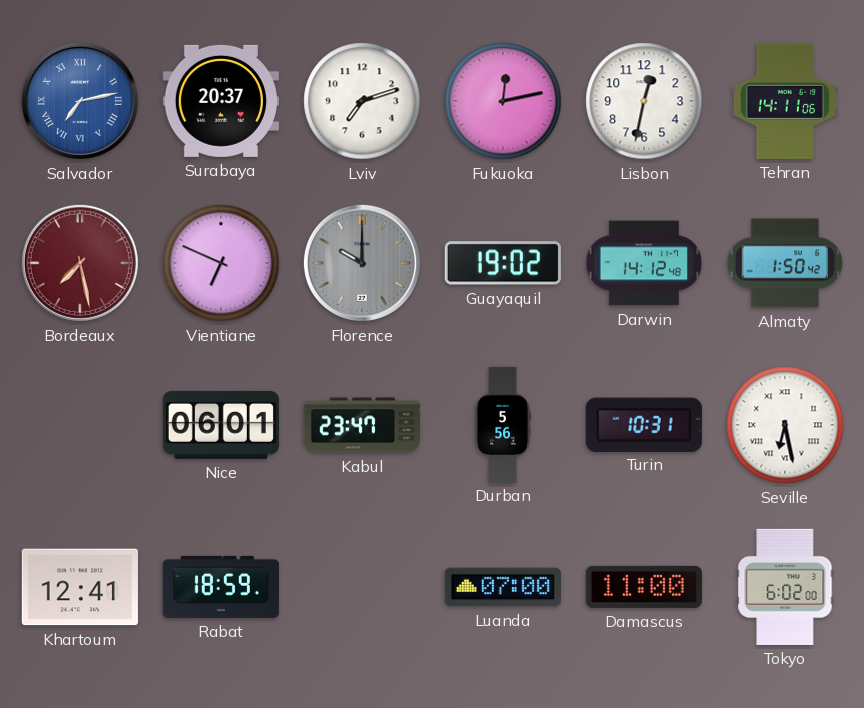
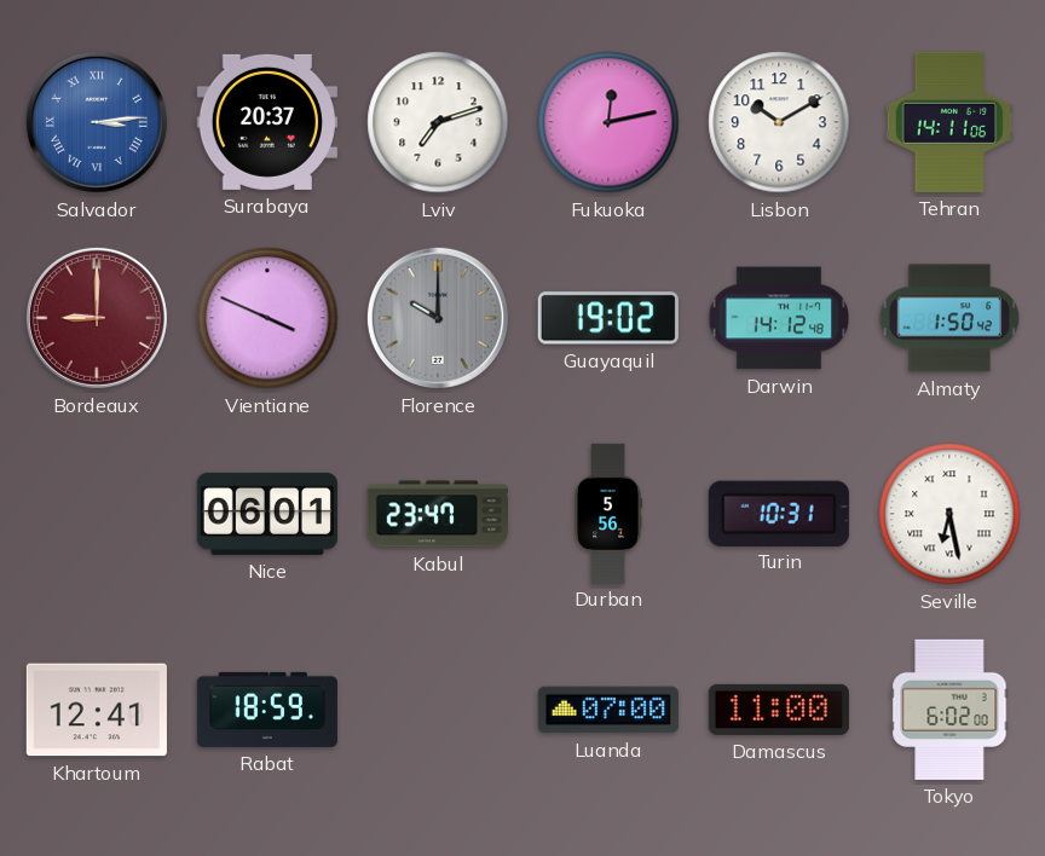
Salvador: 7:13 -> 3:14 (97, 122)
Lisbon: 12:32 -> 10:10 (779, 122)
Bordeaux: 7:28 -> 9:00 (97, 318)
Vientiane: 6:49 -> 3:49 (267, 318)
